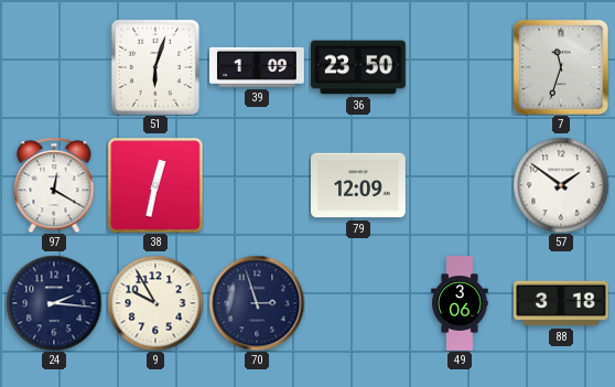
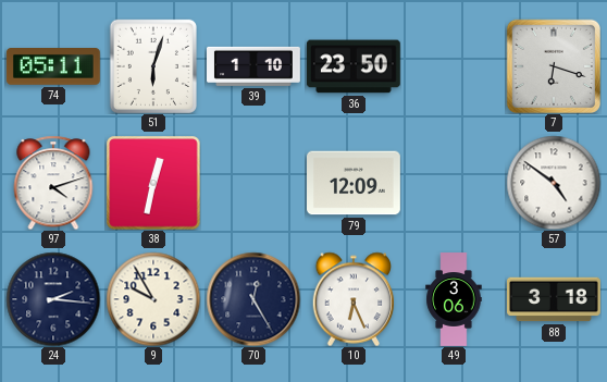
74: none -> 05:11 (53, 67)
39: 1:09 -> 1:10 (255, 66)
7: 11:33 -> 6:18 (553, 65)
97: 12:20 -> 4:12 (53, 183)
57: 1:51 -> 4:51 (554, 183)
70: 2:57 -> 12:25 (253, 299)
10: none -> 6:26 (354, 299)
